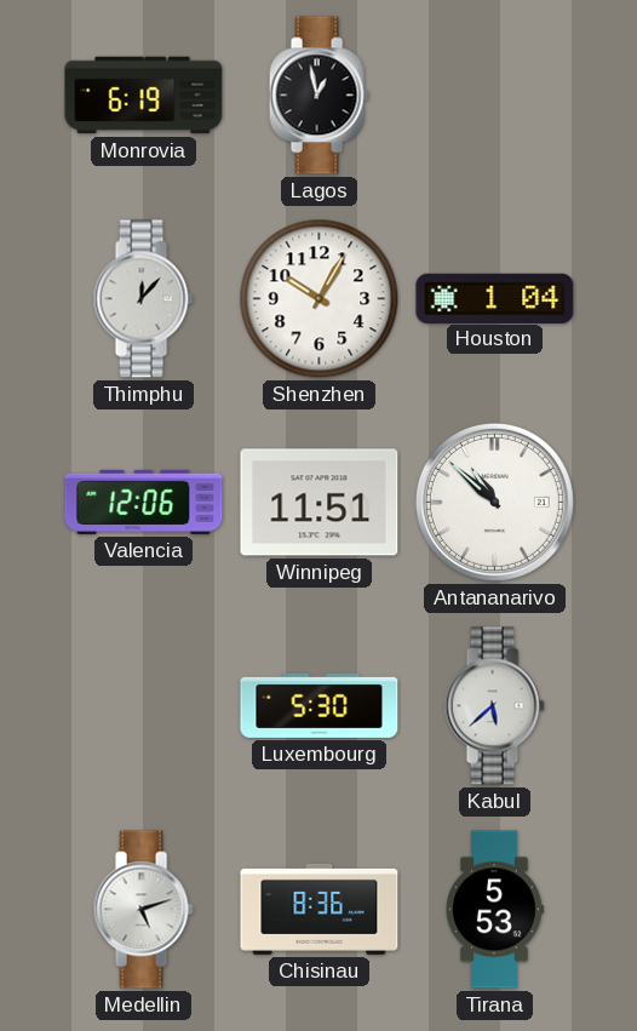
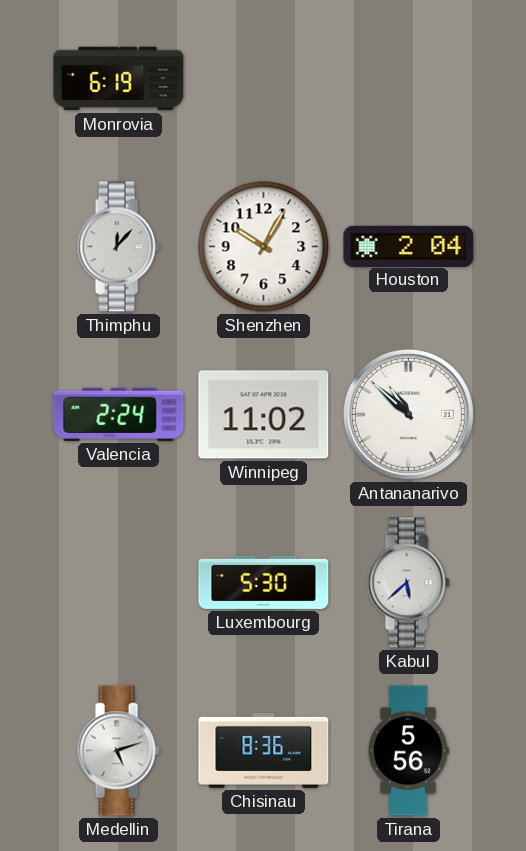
Lagos: 12:58 -> none (318, 96)
Houston: 1:04 -> 2:04 (409, 246)
Valencia: 12:06 -> 2:24 (119, 414)
Winnipeg: 11:51 -> 11:02 (264, 415)
Tirana: 5:53 -> 5:56 (408, 751)
